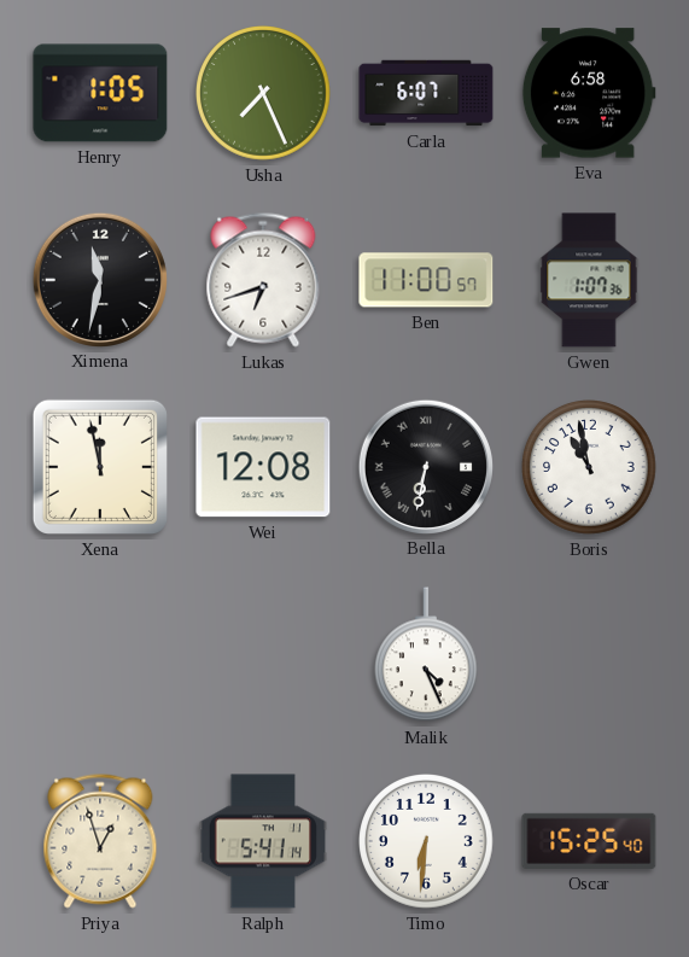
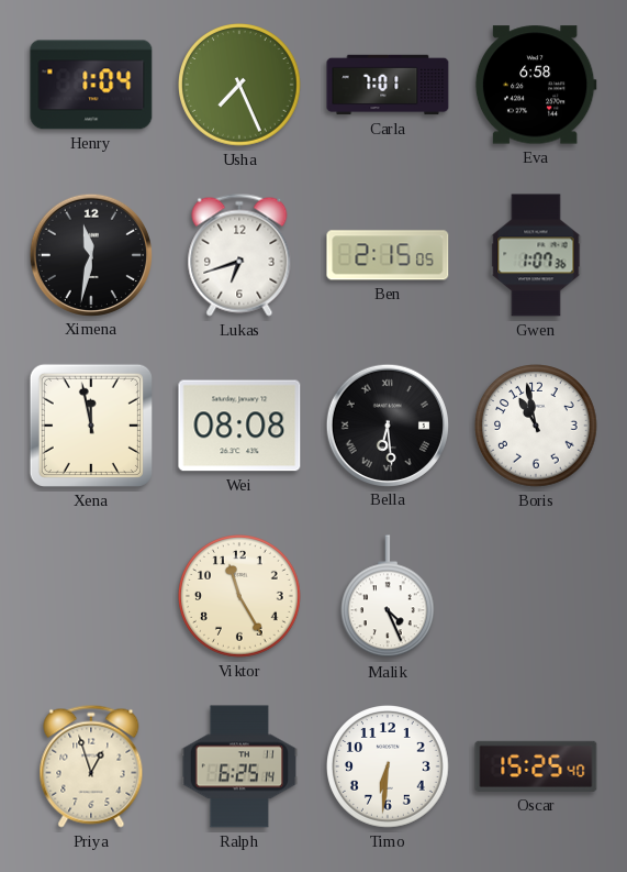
Henry: 1:05 -> 1:04 (91, 85)
Carla: 6:07 -> 7:01 (388, 85)
Ben: 11:00 -> 2:15 (388, 255)
Wei: 12:08 -> 08:08 (239, 426)
Bella: 6:32 -> 6:29 (387, 424)
Viktor: none -> 11:25 (240, 597)
Ralph: 5:41 -> 6:25 (239, 766)
